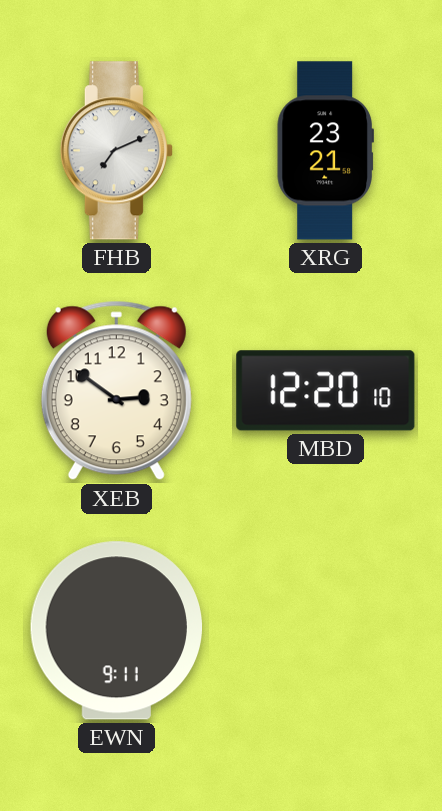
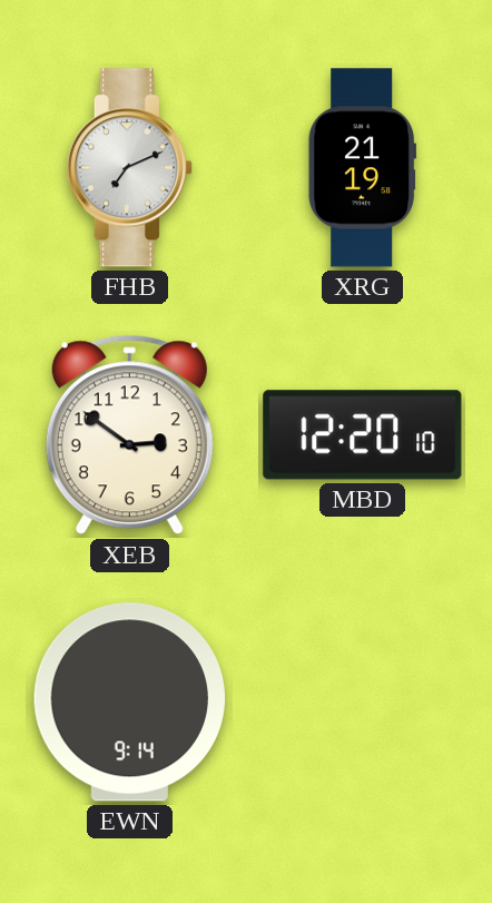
XRG: 23:21 -> 21:19 (362, 168)
EWN: 9:11 -> 9:14 (130, 703)
